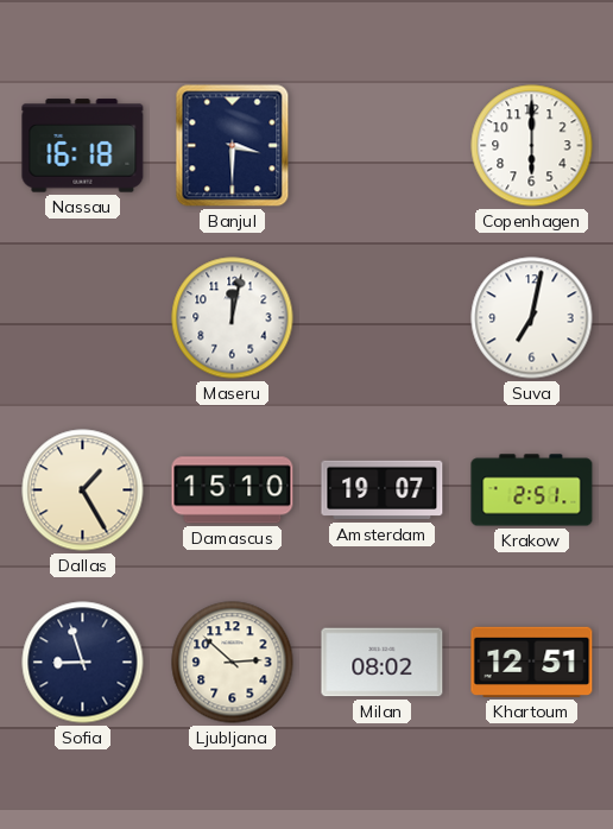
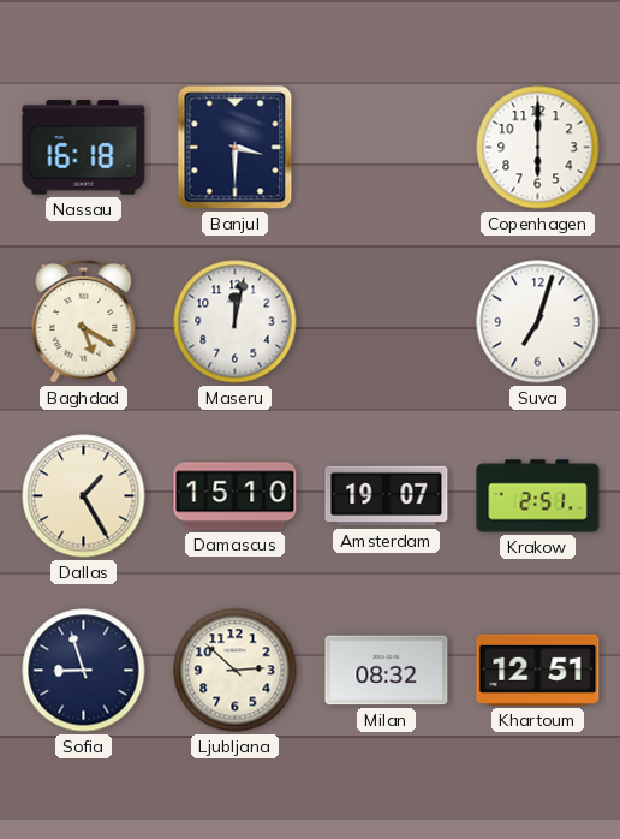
Baghdad: none -> 5:20 (84, 321)
Suva: 7:02 -> 7:03 (538, 322)
Milan: 08:02 -> 08:32 (387, 671)
